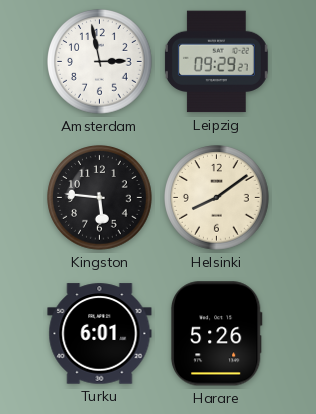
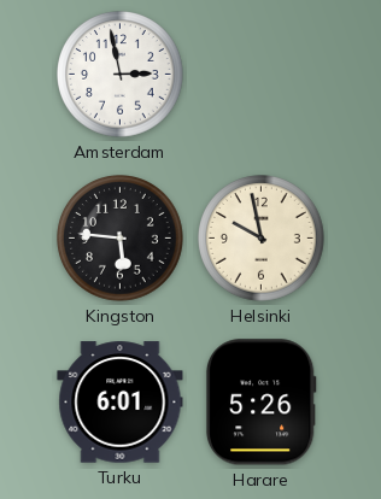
Leipzig: 09:29 -> none (216, 62)
Helsinki: 8:09 -> 9:58 (262, 239)
